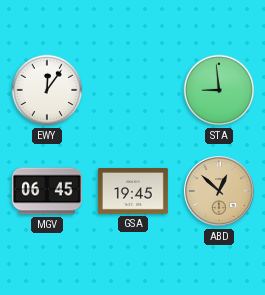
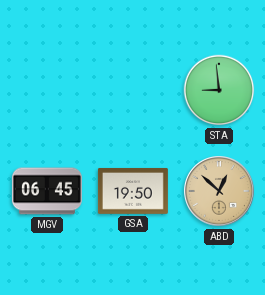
EWY: 12:06 -> none (47, 90)
GSA: 19:45 -> 19:50 (133, 191)
